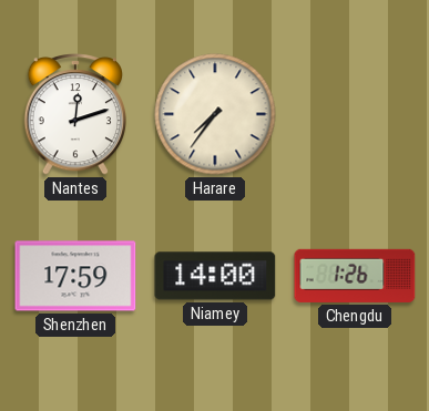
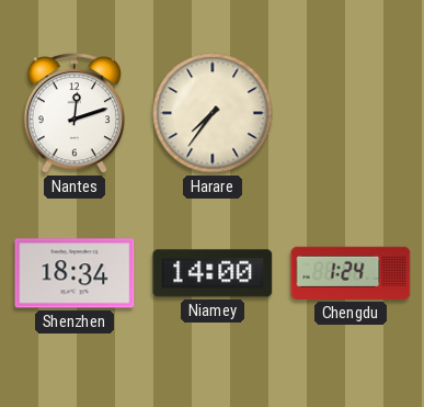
Shenzhen: 17:59 -> 18:34 (75, 273)
Chengdu: 1:26 -> 1:24 (351, 273)
